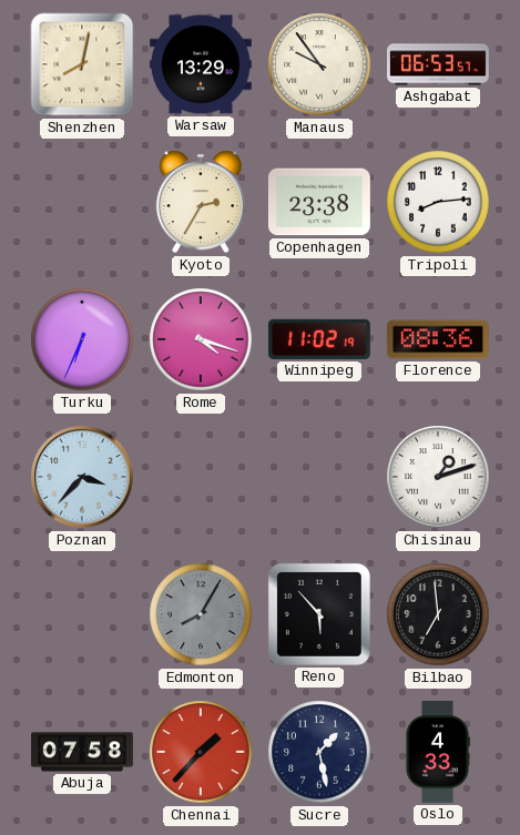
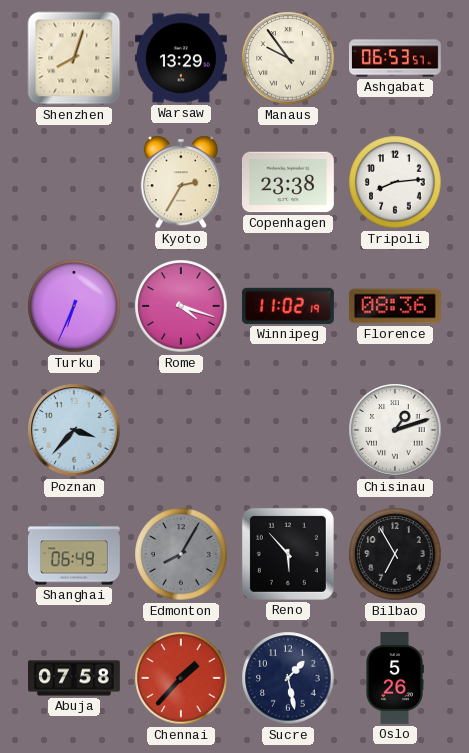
Shenzhen: 8:02 -> 8:03 (74, 58)
Shanghai: none -> 06:49 (74, 554)
Bilbao: 6:59 -> 6:55 (395, 554)
Oslo: 4:33 -> 5:26 (395, 679)
